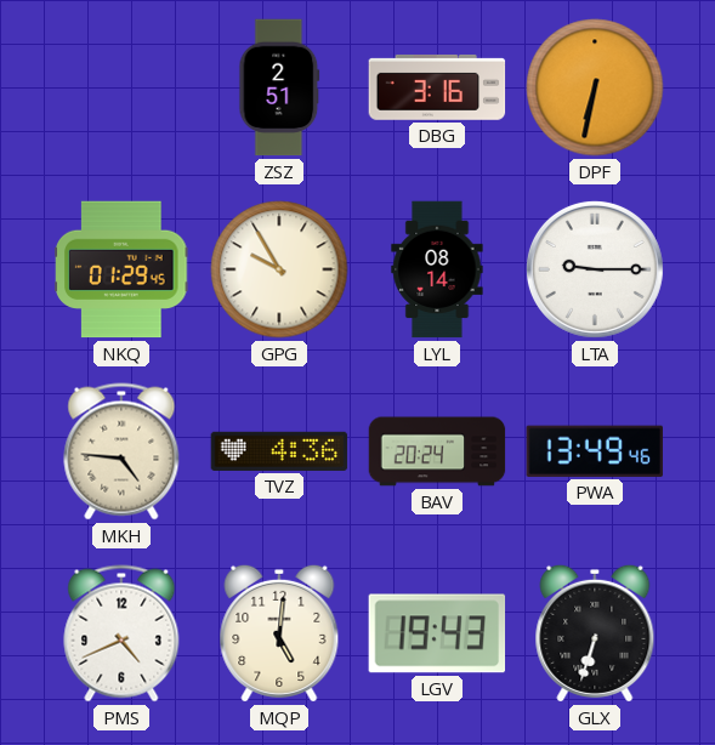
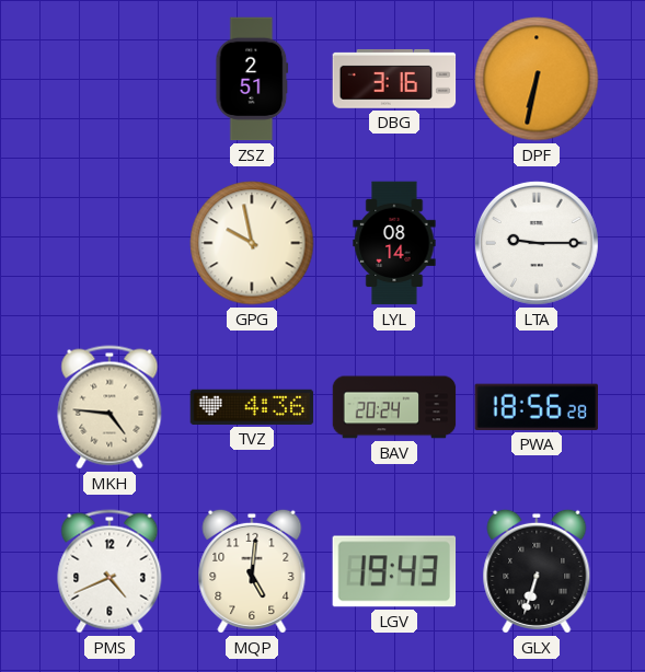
NKQ: 01:29 -> none (121, 269)
GPG: 9:55 -> 9:58 (252, 243)
PWA: 13:49 -> 18:56 (535, 407)
